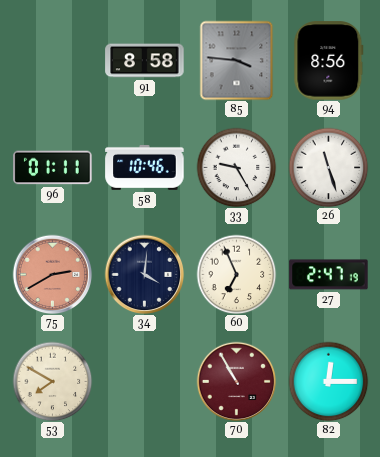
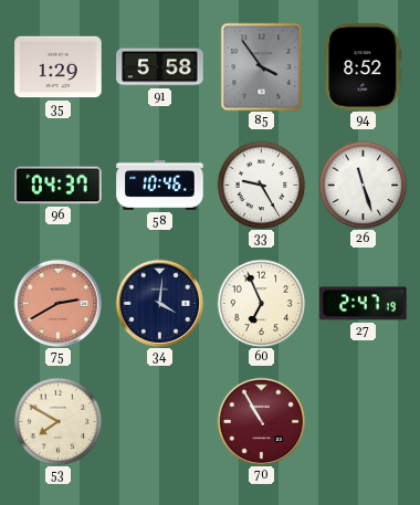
35: none -> 1:29 (59, 67)
91: 8:58 -> 5:58 (160, 67)
85: 3:46 -> 3:54 (262, 66)
94: 8:56 -> 8:52 (364, 67)
96: 01:11 -> 04:37 (59, 186)
82: 12:15 -> none (328, 381)
